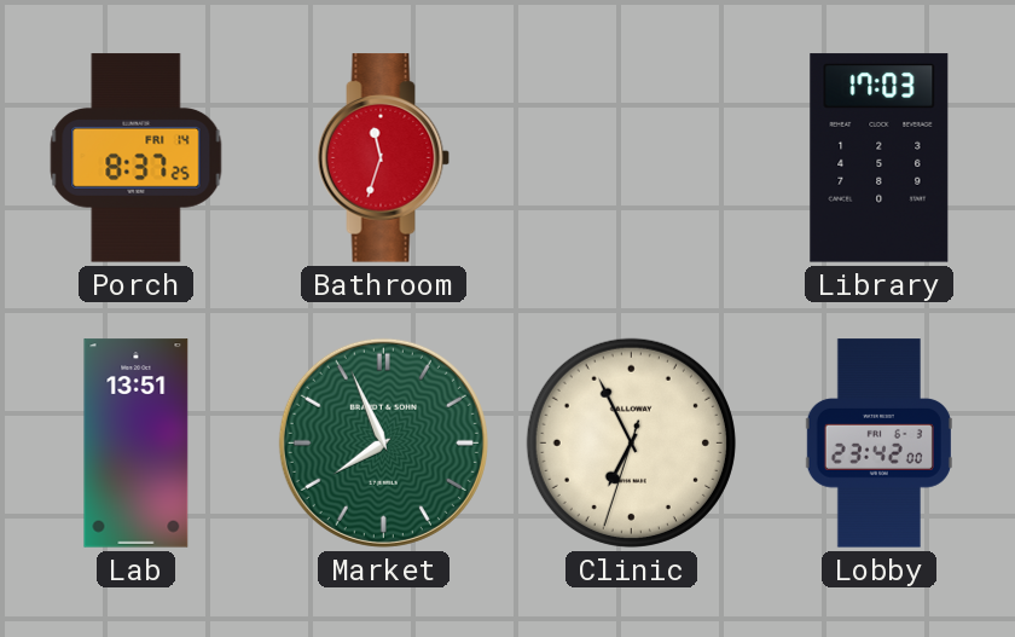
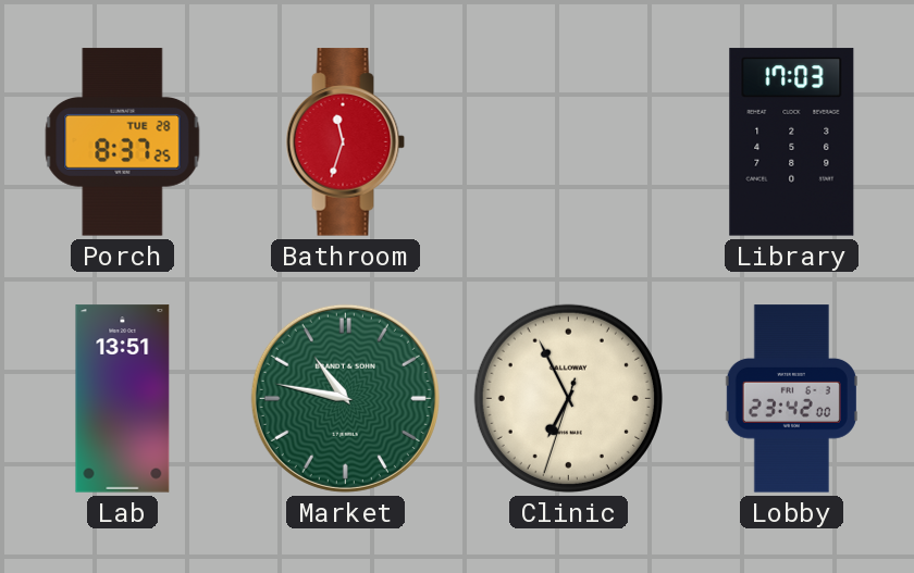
Porch date: FRI 14 -> TUE 28 (123, 142)
Market: 7:56 -> 10:47 (345, 398)
